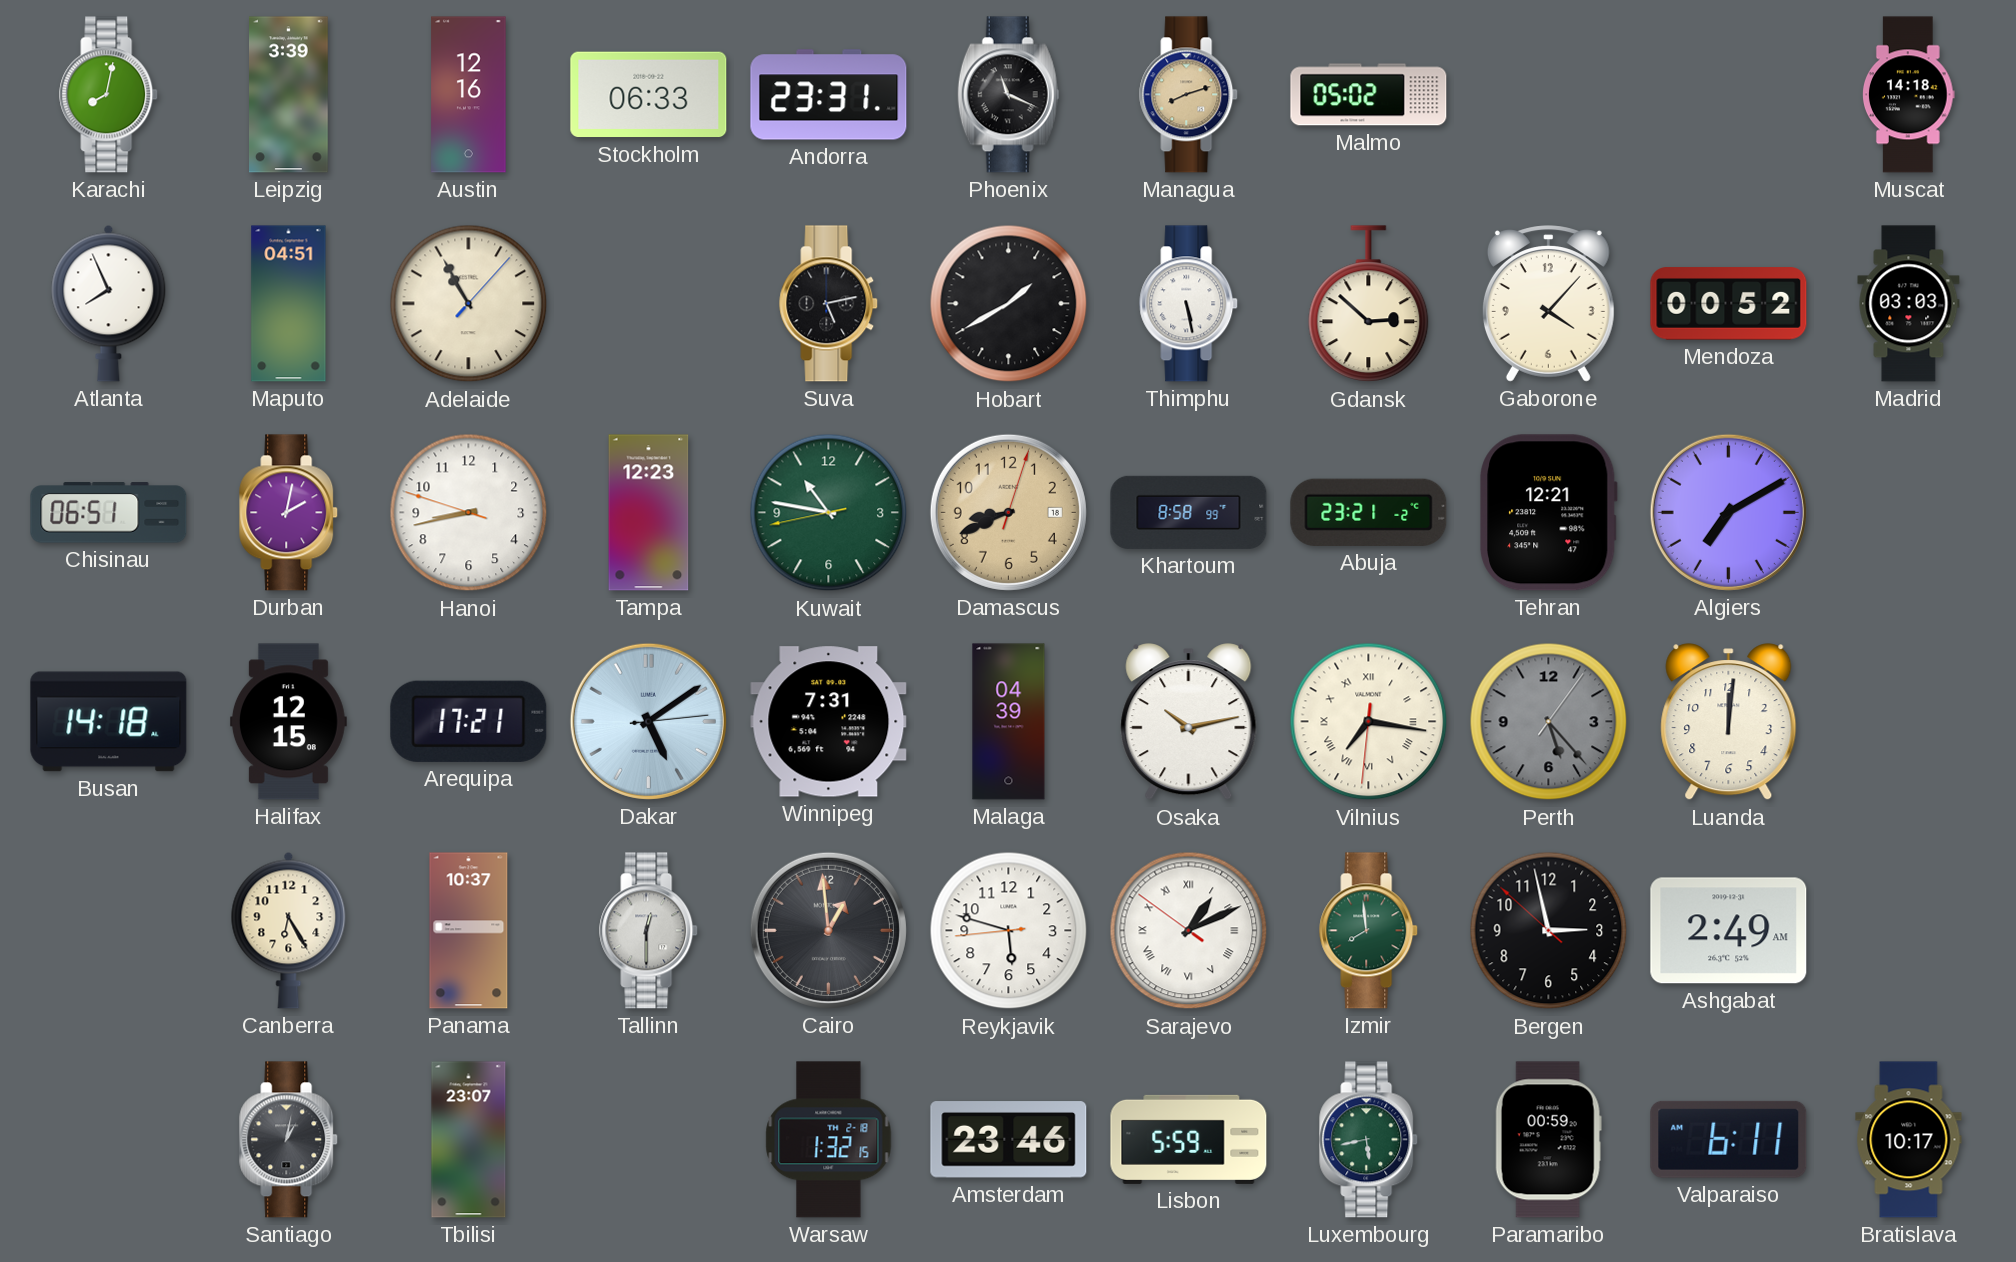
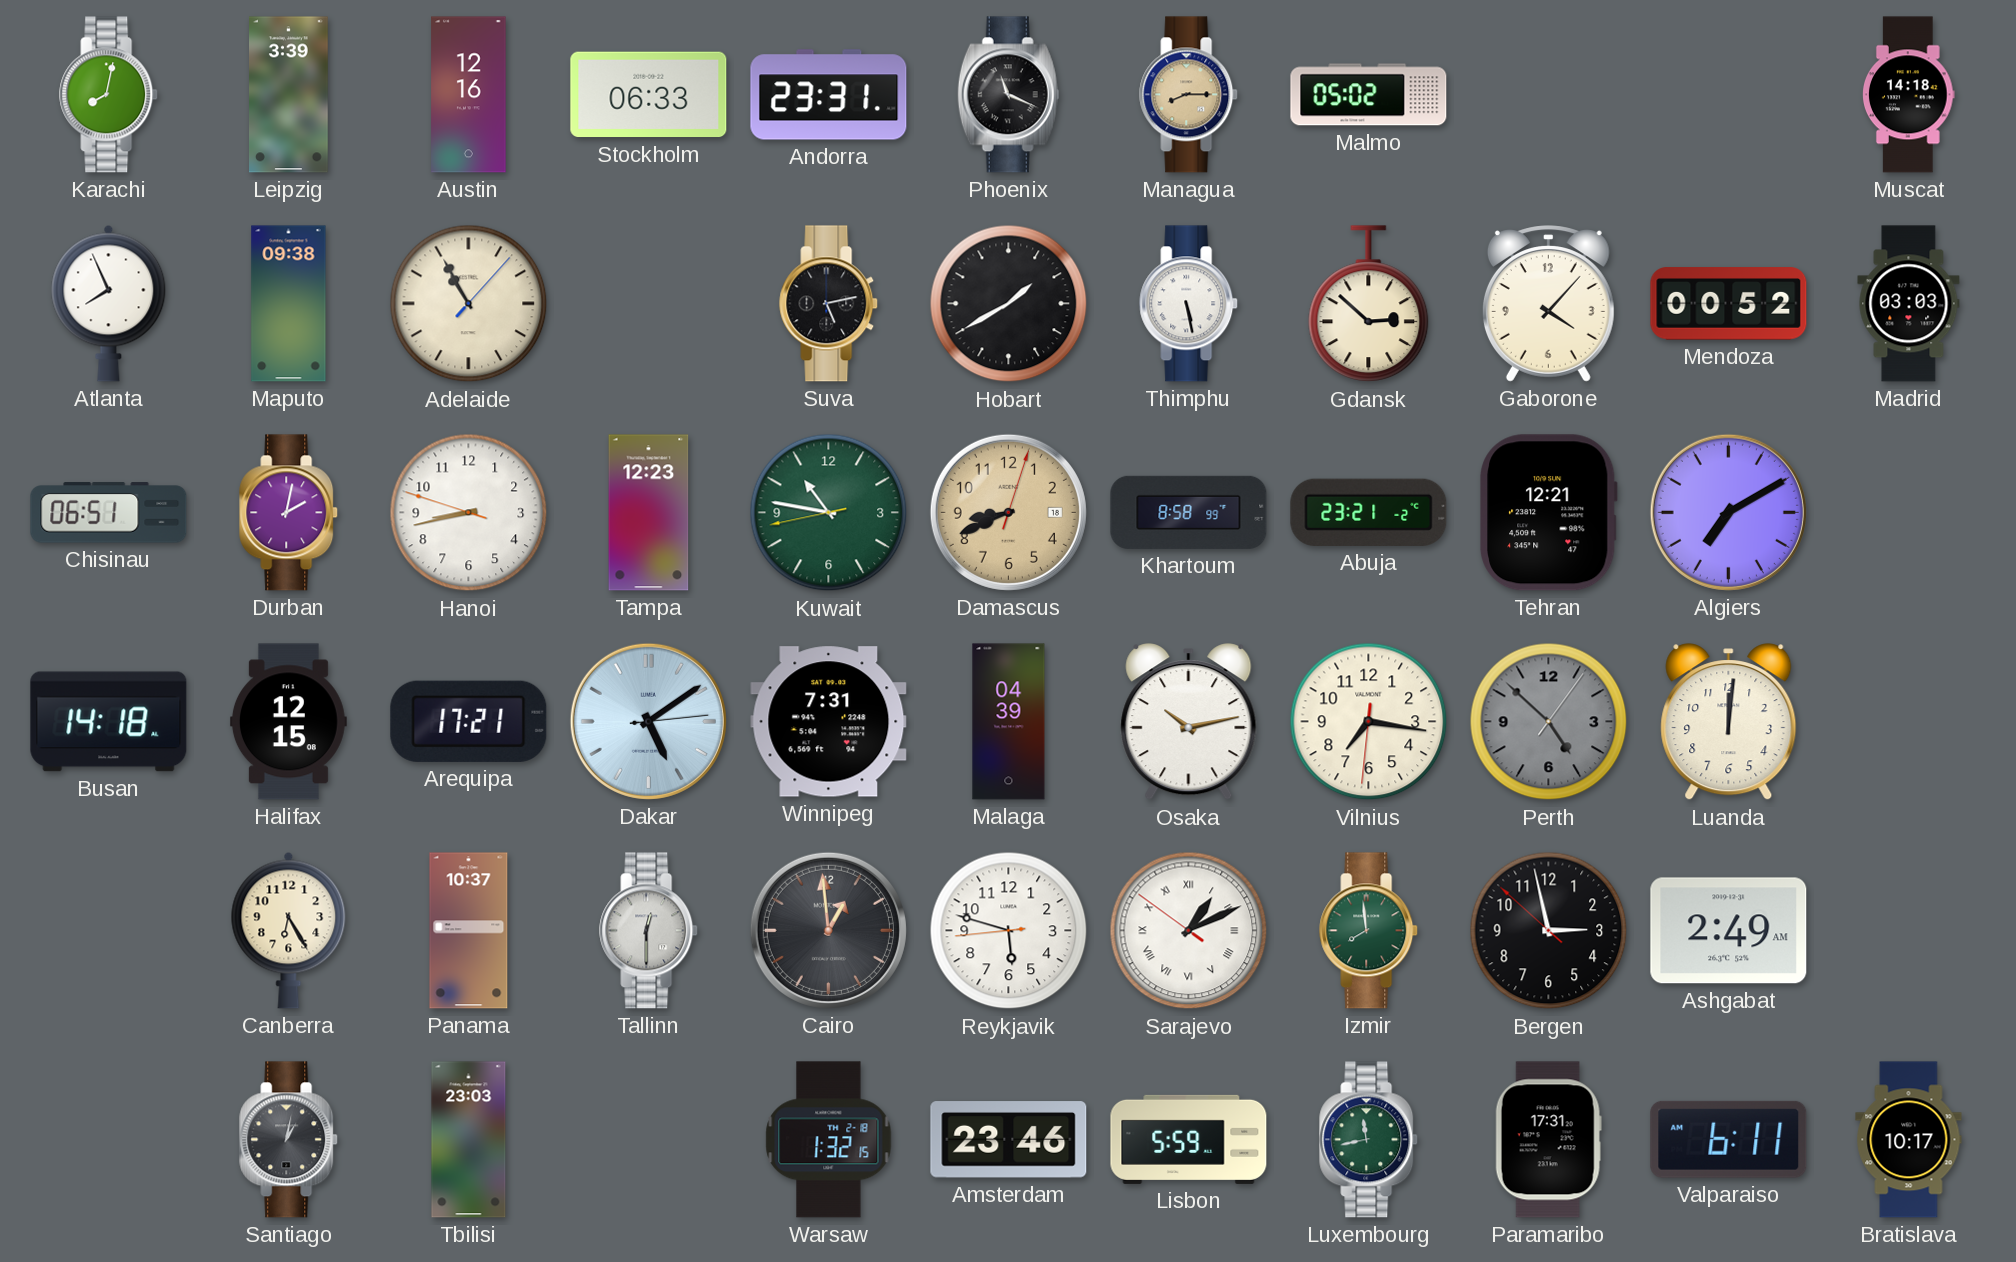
Managua: 8:12 -> 8:15 (1189, 95)
Maputo: 04:51 -> 09:38 (289, 304)
Vilnius numerals: Roman -> Arabic (1369, 722)
Perth: 5:23 -> 4:52 (1549, 722)
Tbilisi: 23:07 -> 23:03 (469, 1140)
Luxembourg: 5:43 -> 11:43 (1369, 1140)
Paramaribo: 00:59 -> 17:31 (1548, 1140)
